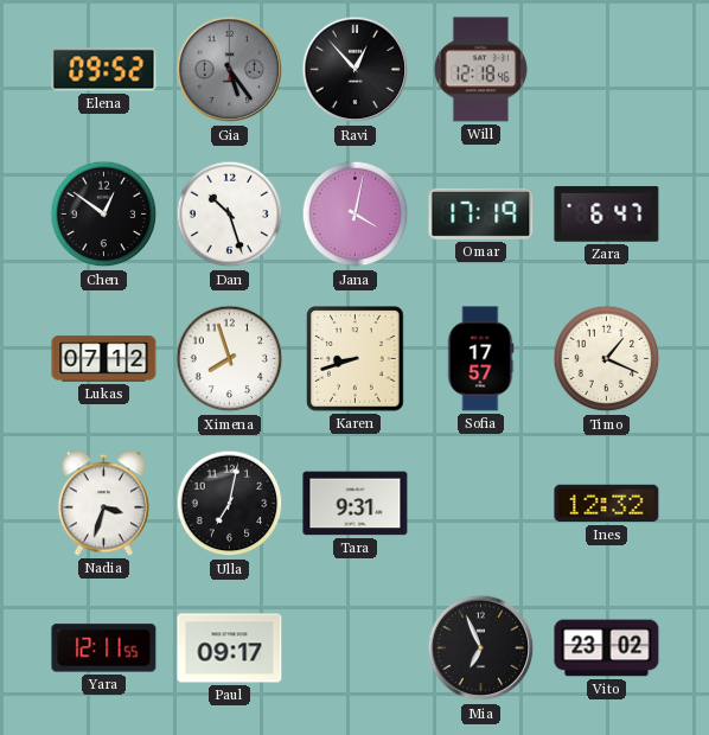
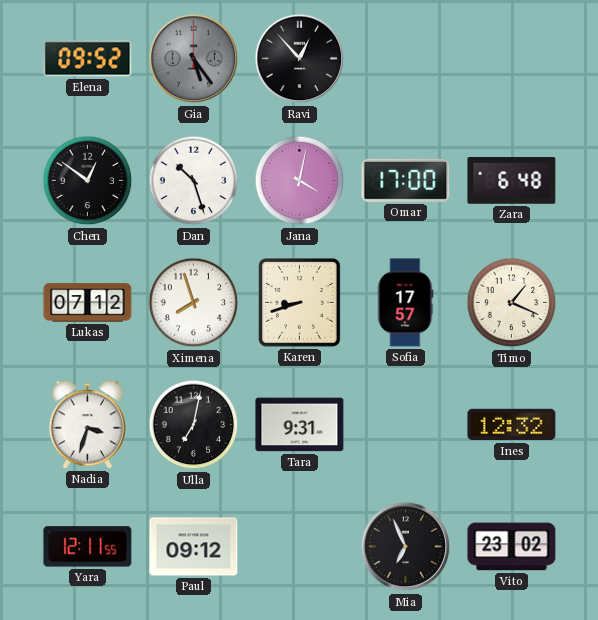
Will: 12:18 -> none (480, 70)
Omar: 17:19 -> 17:00 (406, 180)
Zara: 6:47 -> 6:48 (512, 181)
Paul: 09:17 -> 09:12 (194, 547)
